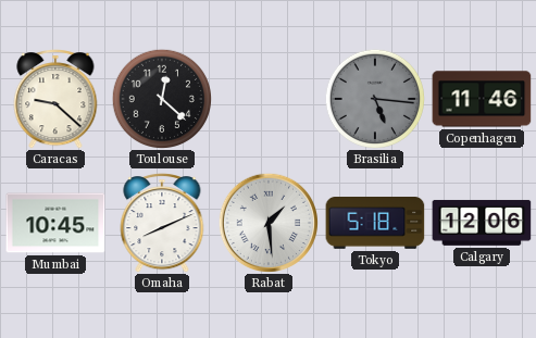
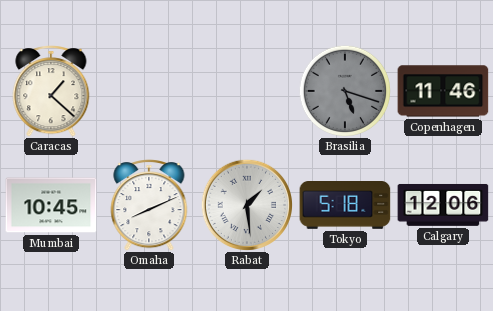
Caracas: 9:22 -> 1:22 (51, 92)
Toulouse: 12:22 -> none (161, 98)
Brasilia: 5:16 -> 5:18 (344, 90)
